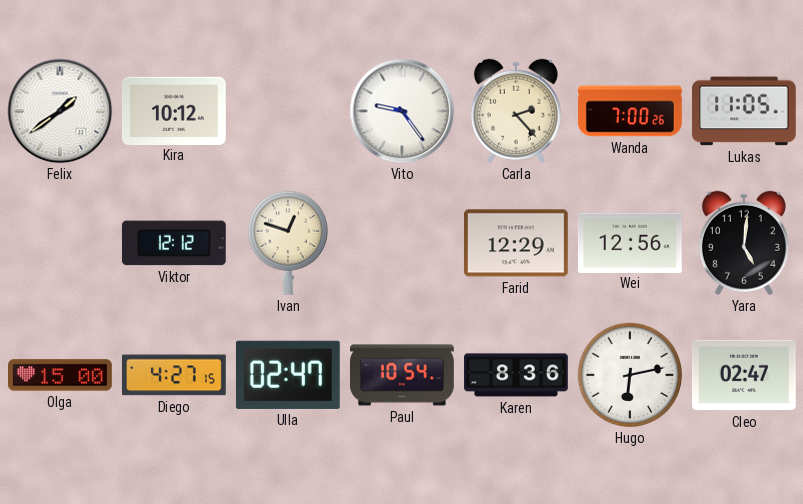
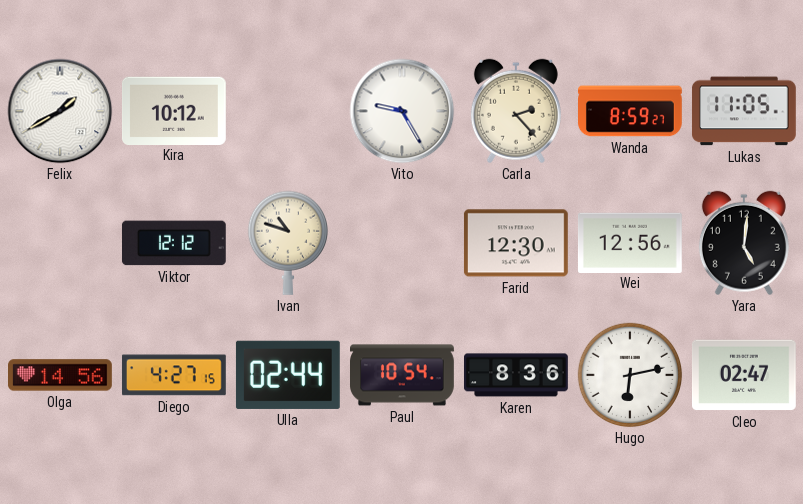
Felix: 1:39 -> 1:40 (60, 111)
Vito: 9:24 -> 9:25 (402, 111)
Wanda: 7:00 -> 8:59 (631, 111)
Ivan: 12:48 -> 10:48 (287, 243)
Farid: 12:29 -> 12:30 (516, 243)
Olga: 15:00 -> 14:56 (61, 375)
Ulla: 02:47 -> 02:44 (288, 375)
